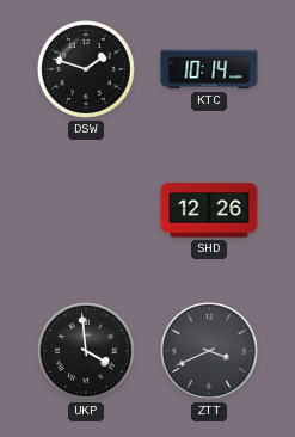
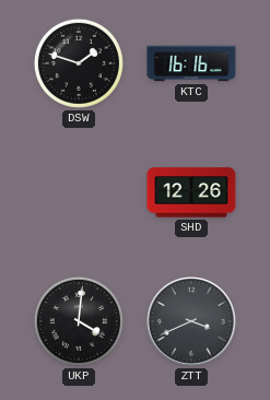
KTC: 10:14 -> 16:16 (191, 63)
UKP: 3:59 -> 4:01 (79, 321)
